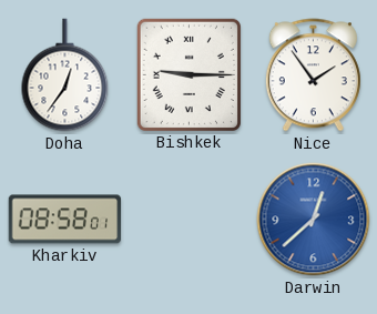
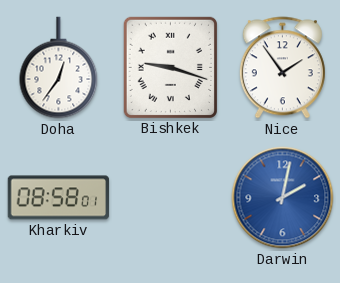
Bishkek: 9:15 -> 9:18 (170, 67)
Darwin: 12:38 -> 2:02 (283, 198)
